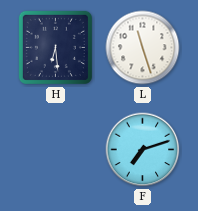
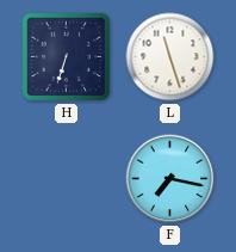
H: 6:29 -> 6:33 (66, 56)
F: 7:12 -> 7:17 (170, 179)
